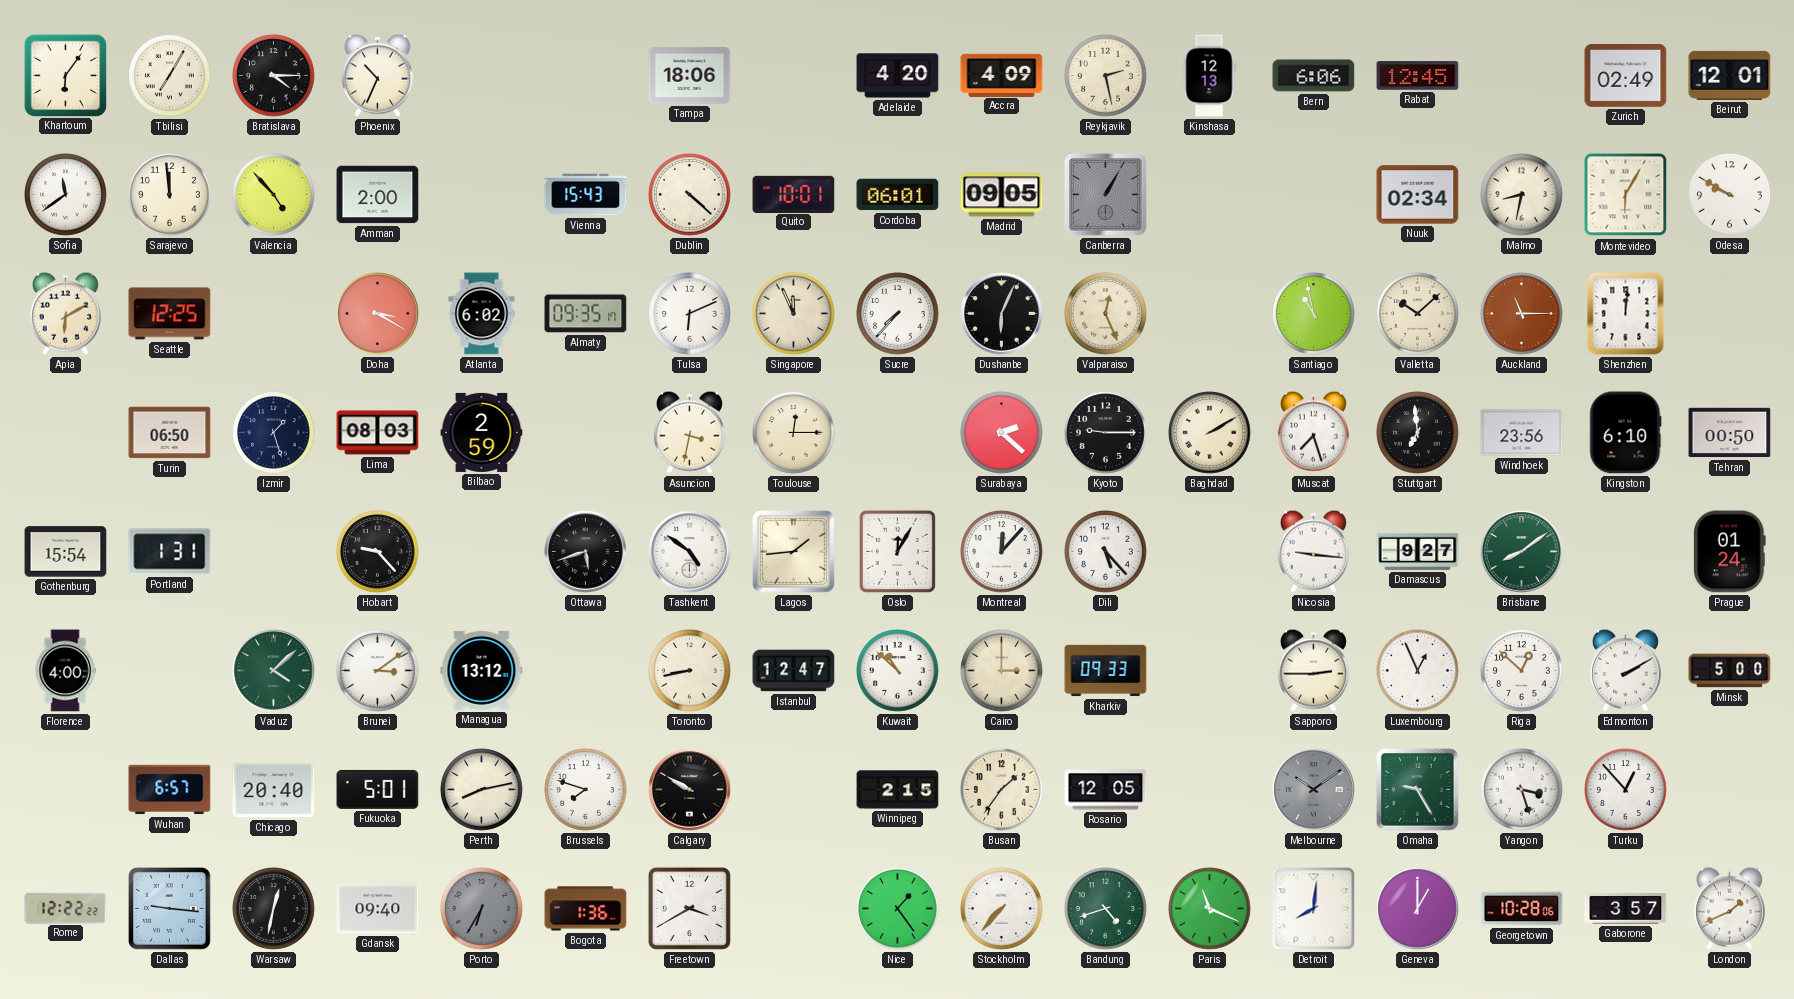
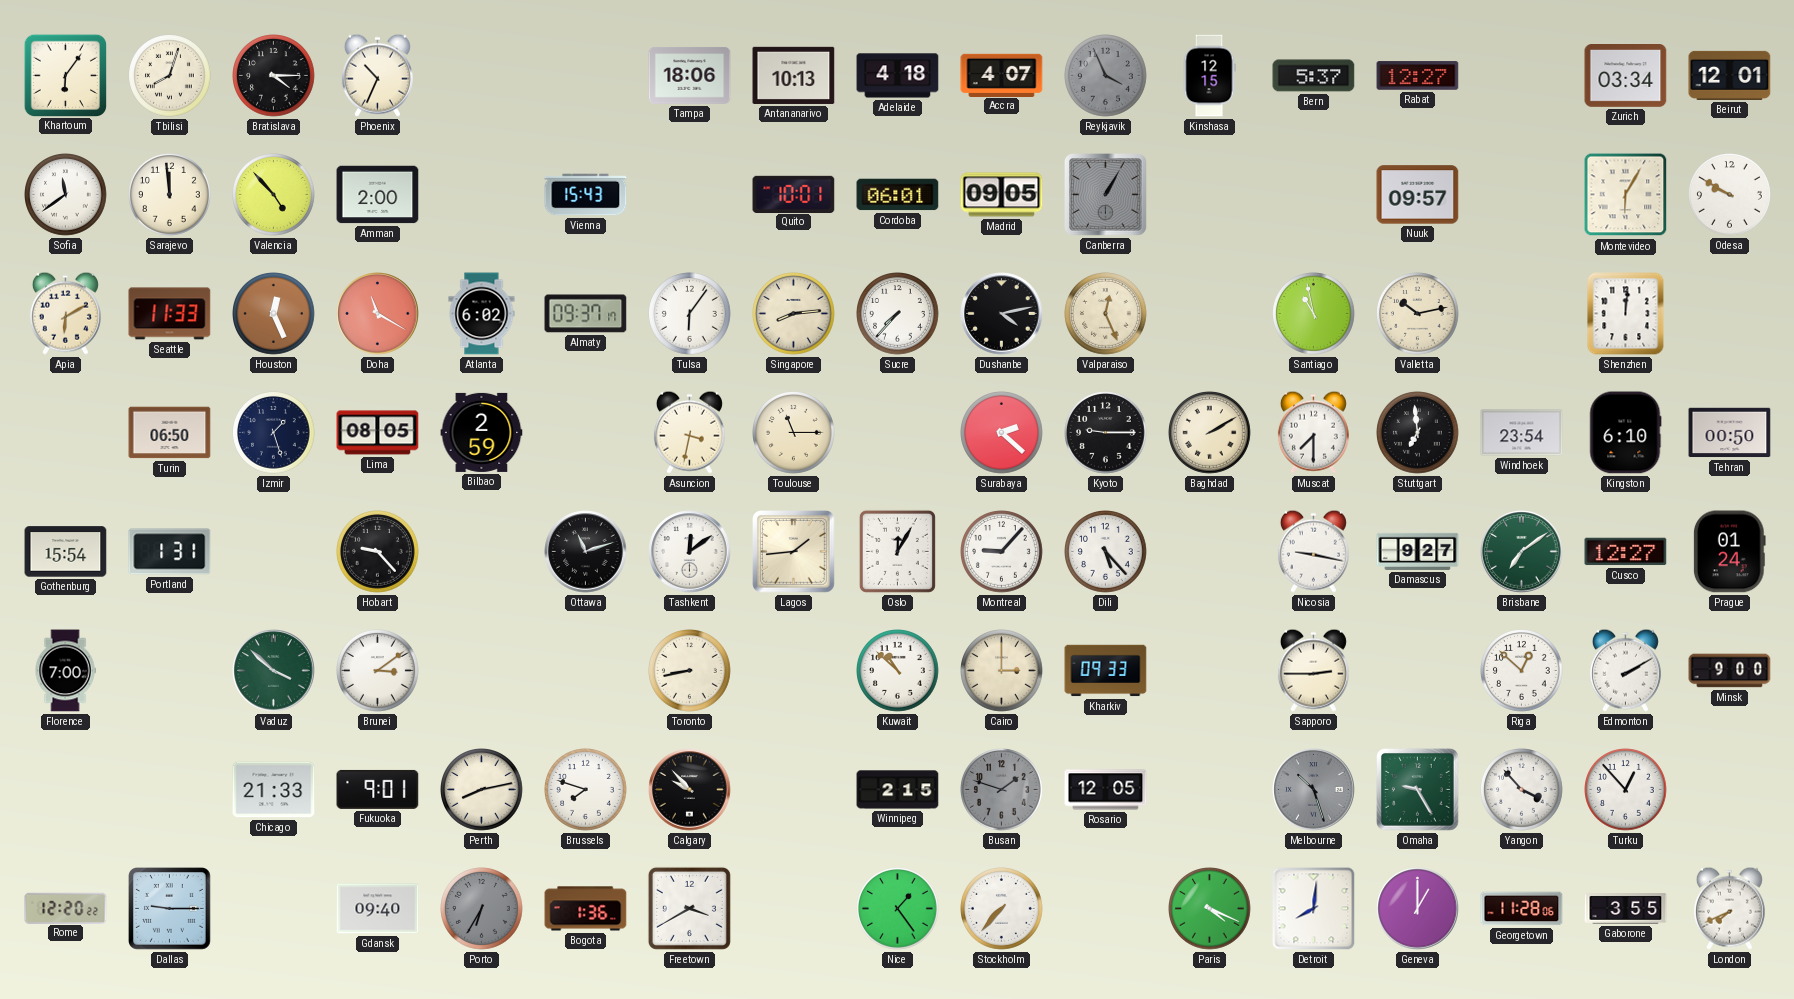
Tbilisi: 7:05 -> 8:03 (170, 76)
Antananarivo: none -> 10:13 (794, 75)
Adelaide: 4:20 -> 4:18 (898, 76)
Accra: 4:09 -> 4:07 (1002, 75)
Reykjavik: 2:28 -> 3:56 (1106, 76)
Reykjavik dial: cream -> grey (1106, 76)
Kinshasa: 12:13 -> 12:15 (1209, 76)
Bern: 6:06 -> 5:37 (1314, 76)
Rabat: 12:45 -> 12:27 (1418, 76)
Zurich: 02:49 -> 03:34 (1626, 76)
Dublin: 4:22 -> none (690, 195)
Nuuk: 02:34 -> 09:57 (1418, 195)
Malmo: 8:32 -> none (1522, 195)
Seattle: 12:25 -> 11:33 (170, 314)
Houston: none -> 12:26 (274, 314)
Doha: 3:20 -> 11:20 (378, 314)
Almaty: 09:35 -> 09:37 (586, 314)
Tulsa: 6:11 -> 6:06 (690, 314)
Singapore: 11:56 -> 8:14 (794, 314)
Dushanbe: 6:04 -> 4:13 (1002, 314)
Valletta: 10:08 -> 10:13 (1418, 314)
Auckland: 11:15 -> none (1522, 314)
Lima: 08:03 -> 08:05 (378, 433)
Toulouse: 12:15 -> 11:15 (794, 433)
Muscat: 7:27 -> 7:30 (1313, 432)
Windhoek: 23:56 -> 23:54 (1522, 433)
Ottawa: 5:42 -> 11:12 (586, 552)
Tashkent: 4:51 -> 12:09 (690, 552)
Montreal: 12:07 -> 9:07 (1002, 552)
Nicosia: 9:16 -> 9:17 (1313, 551)
Brisbane: 8:09 -> 7:09 (1522, 552)
Cusco: none -> 12:27 (1626, 552)
Florence: 4:00 -> 7:00 (65, 671)
Vaduz: 4:08 -> 3:52 (274, 671)
Managua: 13:12 -> none (482, 670)
Istanbul: 12:47 -> none (794, 671)
Luxembourg: 12:56 -> none (1418, 671)
Minsk: 5:00 -> 9:00 (1730, 671)
Wuhan: 6:57 -> none (170, 790)
Chicago: 20:40 -> 21:33 (274, 790)
Fukuoka: 5:01 -> 9:01 (378, 789)
Calgary: 9:50 -> 9:53 (690, 790)
Busan: 1:36 -> 1:48 (1002, 790)
Busan dial: cream -> grey (1002, 790)
Melbourne: 10:09 -> 10:27 (1314, 790)
Yangon: 3:27 -> 3:53 (1522, 790)
Rome: 12:22 -> 12:20 (66, 908)
Dallas: 9:16 -> 9:15 (170, 909)
Warsaw: 12:32 -> none (274, 909)
Bandung: 4:42 -> none (1106, 909)
Paris: 11:19 -> 4:19 (1210, 909)
Georgetown: 10:28 -> 11:28 (1522, 909)
Gaborone: 3:57 -> 3:55 (1626, 909)
London: 1:41 -> 7:41 (1729, 908)
